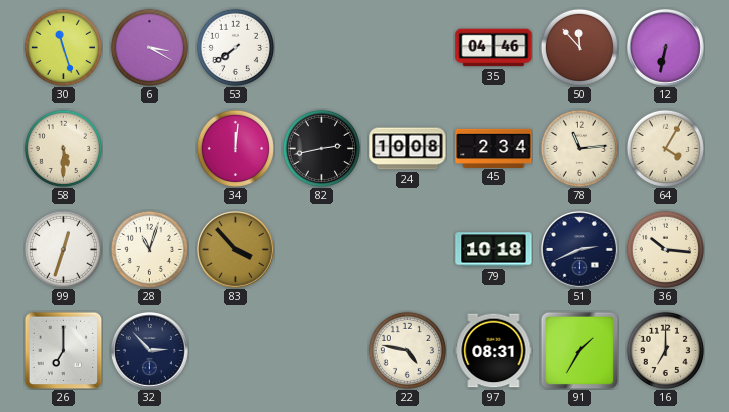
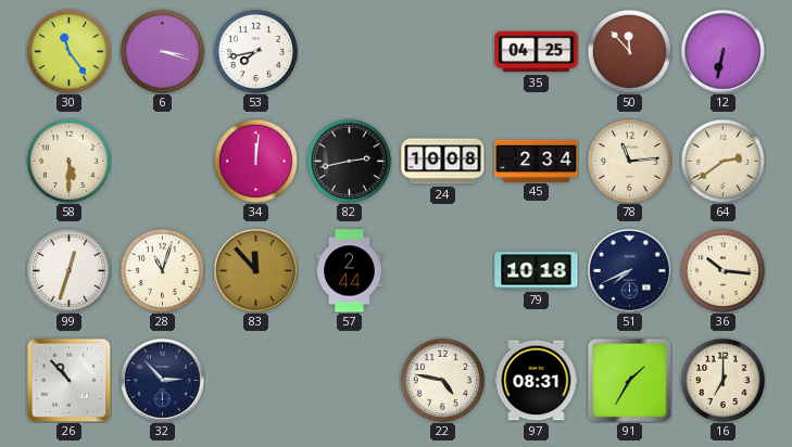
30: 11:27 -> 11:24 (68, 51)
6: 3:20 -> 3:18 (162, 51)
53: 7:39 -> 7:43 (255, 51)
35: 04:46 -> 04:25 (537, 52)
64: 4:05 -> 2:39 (722, 161)
83: 3:53 -> 11:53 (256, 271)
57: none -> 2:44 (350, 271)
51: 2:41 -> 7:41 (630, 271)
26: 7:00 -> 10:53 (68, 380)
